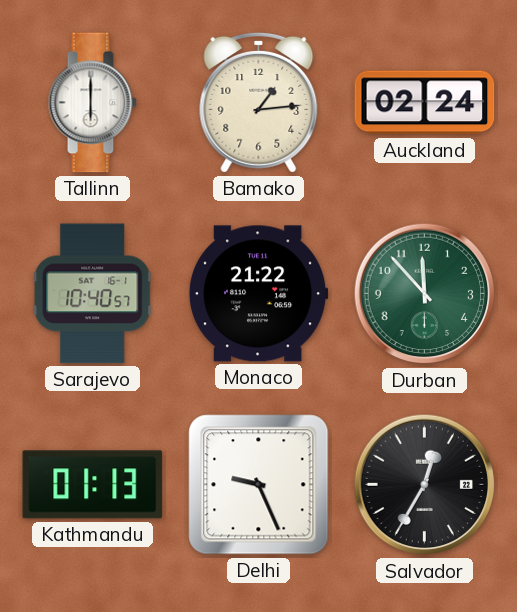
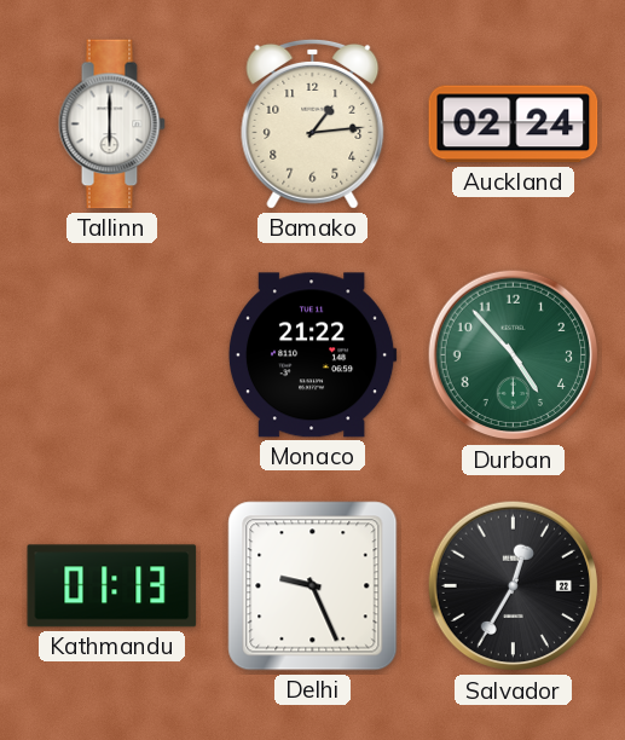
Sarajevo: 10:40 -> none (93, 294)
Durban: 11:53 -> 4:53 (514, 355)
